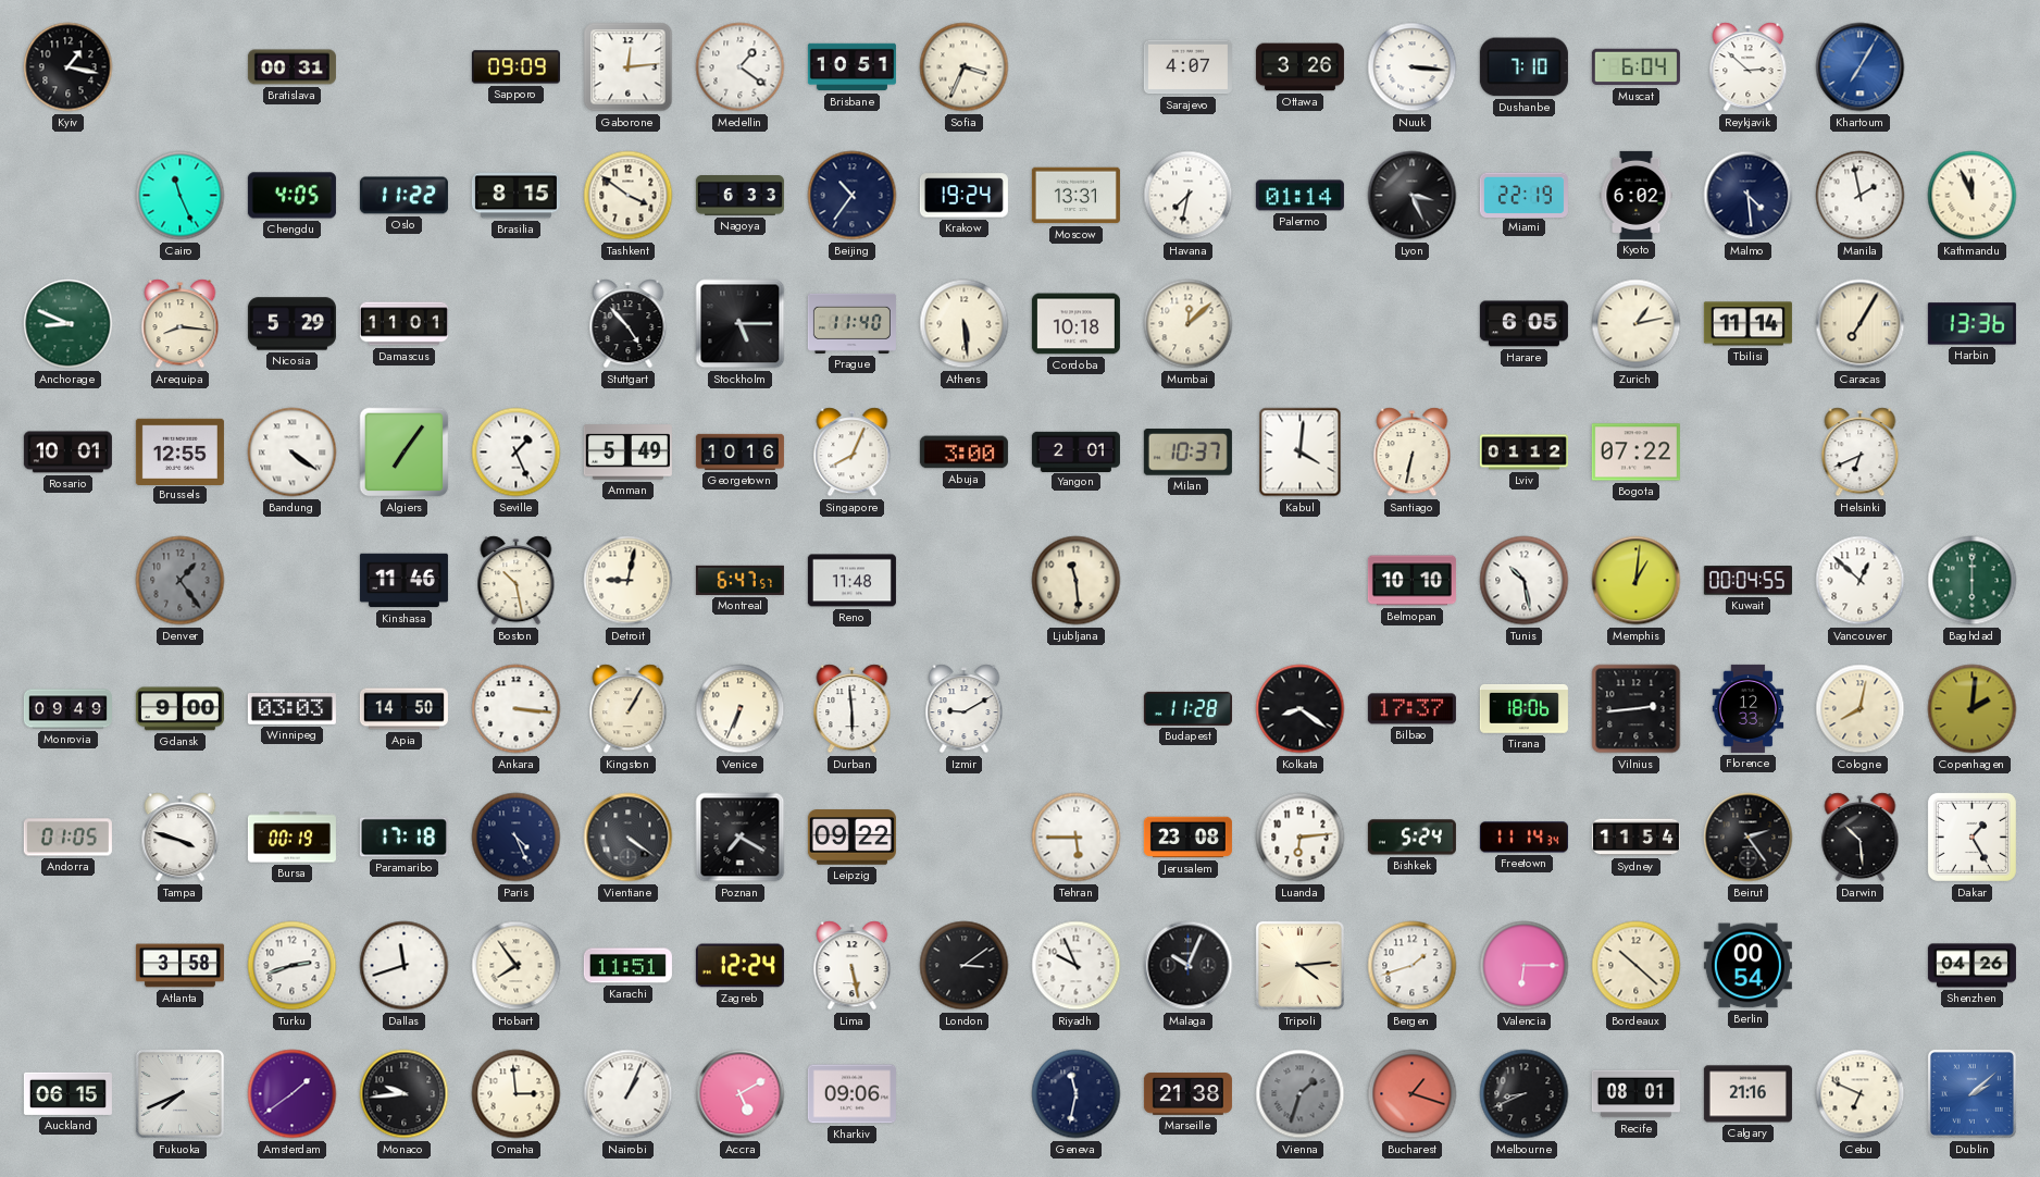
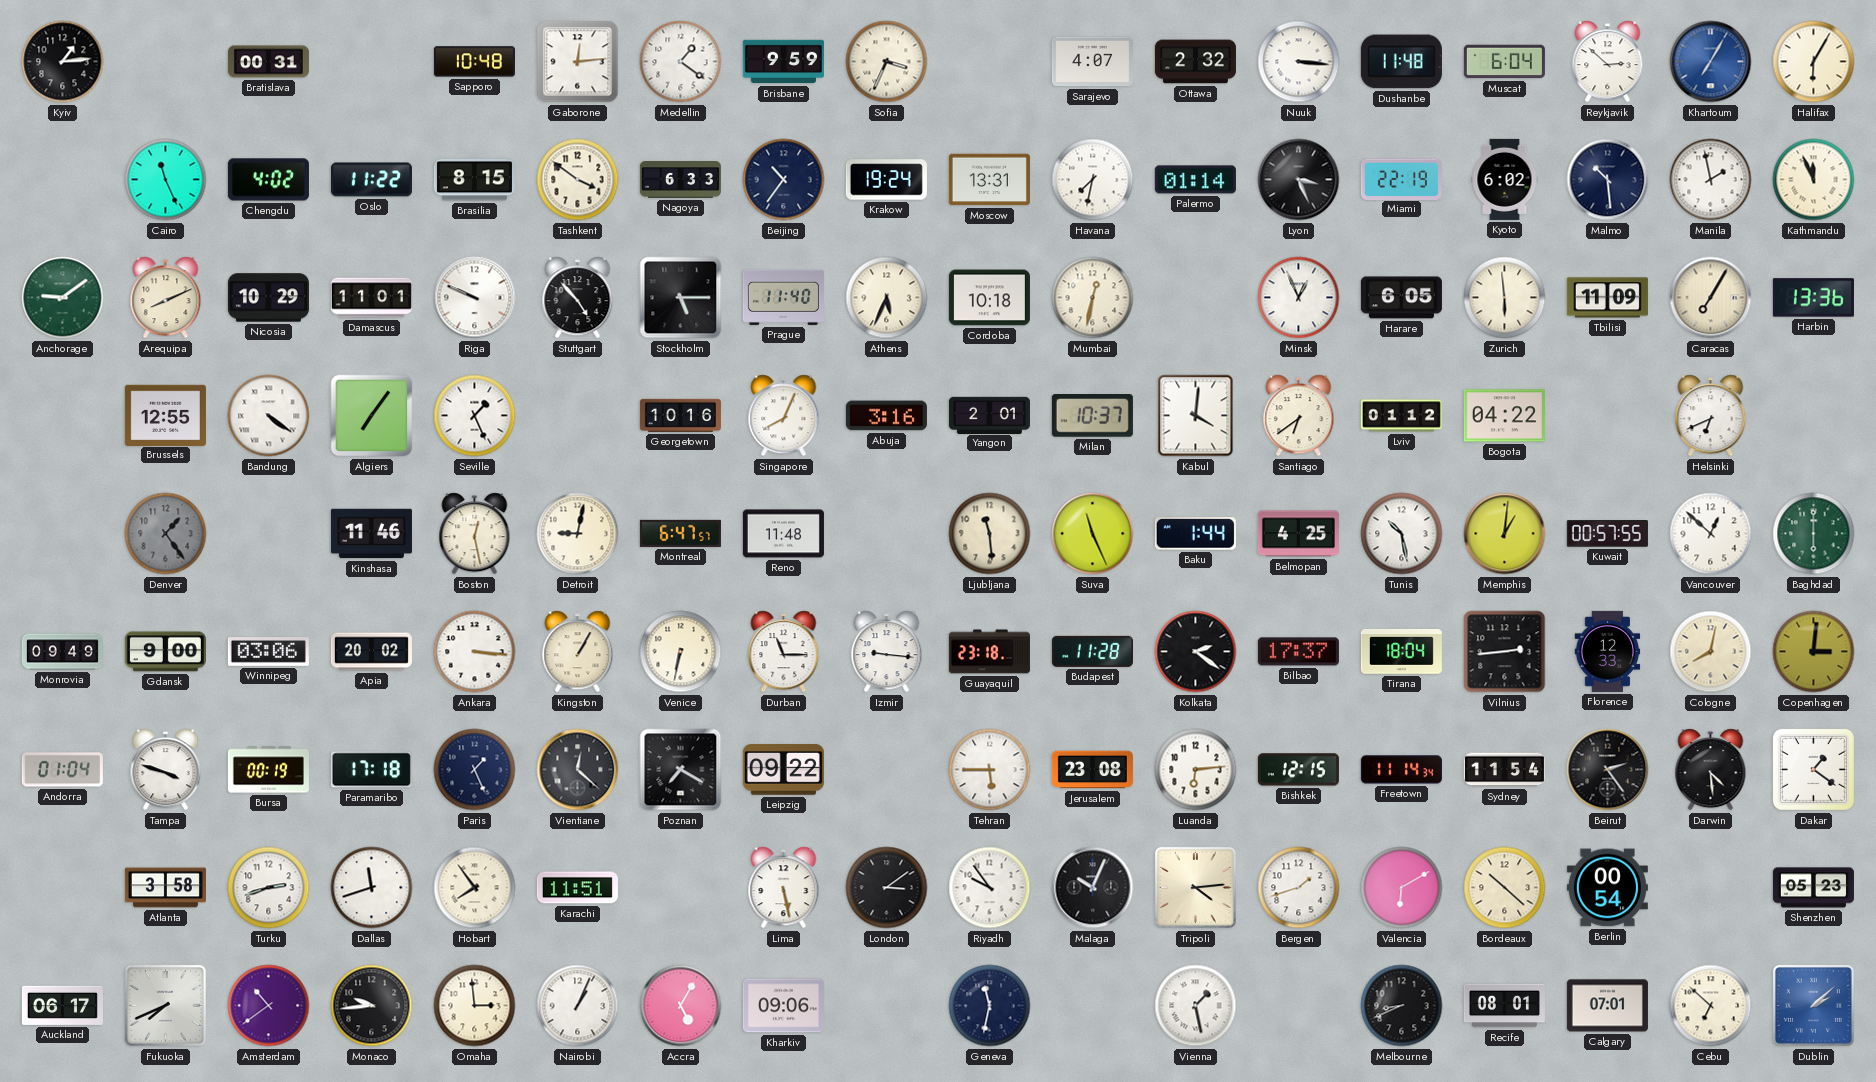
Kyiv: 1:17 -> 1:14 (63, 62)
Sapporo: 09:09 -> 10:48 (474, 62)
Brisbane: 10:51 -> 9:59 (783, 62)
Ottawa: 3:26 -> 2:32 (1195, 62)
Dushanbe: 7:10 -> 11:48 (1401, 62)
Halifax: none -> 6:05 (1814, 62)
Chengdu: 4:05 -> 4:02 (268, 180)
Malmo: 4:29 -> 10:29 (1608, 180)
Anchorage: 8:49 -> 9:09 (63, 298)
Arequipa: 8:16 -> 8:11 (166, 298)
Nicosia: 5:29 -> 10:29 (268, 298)
Riga: none -> 9:49 (475, 298)
Athens: 5:29 -> 5:34 (887, 298)
Mumbai: 12:08 -> 12:32 (1093, 298)
Minsk: none -> 12:56 (1299, 298)
Zurich: 1:13 -> 5:59 (1505, 298)
Tbilisi: 11:14 -> 11:09 (1607, 298)
Rosario: 10:01 -> none (67, 453)
Amman: 5:49 -> none (627, 453)
Abuja: 3:00 -> 3:16 (886, 416)
Santiago: 6:32 -> 6:39 (1299, 416)
Bogota: 07:22 -> 04:22 (1504, 416)
Boston: 10:28 -> 12:28 (475, 534)
Suva: none -> 11:26 (1093, 534)
Baku: none -> 1:44 (1195, 534)
Belmopan: 10:10 -> 4:25 (1298, 534)
Kuwait: 00:04 -> 00:57 (1607, 534)
Winnipeg: 03:03 -> 03:06 (268, 652)
Apia: 14:50 -> 20:02 (371, 652)
Venice: 6:34 -> 6:32 (681, 652)
Durban: 5:59 -> 11:15 (784, 652)
Izmir: 9:10 -> 9:16 (887, 652)
Guayaquil: none -> 23:18 (989, 652)
Kolkata: 8:21 -> 2:21 (1196, 652)
Tirana: 18:06 -> 18:04 (1401, 651)
Copenhagen: 2:01 -> 3:01 (1814, 652)
Andorra: 01:05 -> 01:04 (62, 770)
Paris: 4:26 -> 1:26 (475, 770)
Vientiane: 4:21 -> 12:22 (578, 770)
Bishkek: 5:24 -> 12:15 (1298, 770)
Darwin: 10:29 -> 4:29 (1711, 770)
Dakar: 1:25 -> 1:21 (1813, 769)
Zagreb: 12:24 -> none (739, 966)
Riyadh: 9:56 -> 9:54 (990, 888)
Valencia: 6:15 -> 6:10 (1402, 888)
Shenzhen: 04:26 -> 05:23 (1813, 888)
Auckland: 06:15 -> 06:17 (62, 1005)
Amsterdam: 1:39 -> 10:39 (269, 1006)
Accra: 5:10 -> 5:05 (681, 1006)
Marseille: 21:38 -> none (1187, 1094)
Vienna: 1:33 -> 1:28 (1196, 1006)
Vienna dial: grey -> white (1196, 1006)
Bucharest: 1:18 -> none (1413, 1094)
Calgary: 21:16 -> 07:01 (1607, 1006)
Cebu: 6:49 -> 6:52 (1711, 1006)
